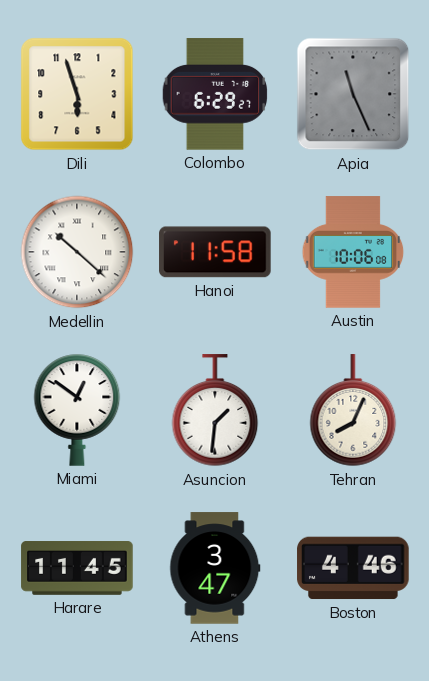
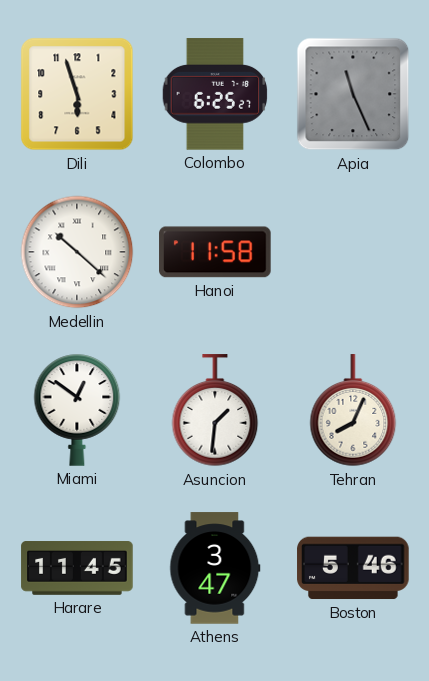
Colombo: 6:29 -> 6:25 (215, 94)
Austin: 10:06 -> none (353, 252)
Boston: 4:46 -> 5:46 (353, 568)
